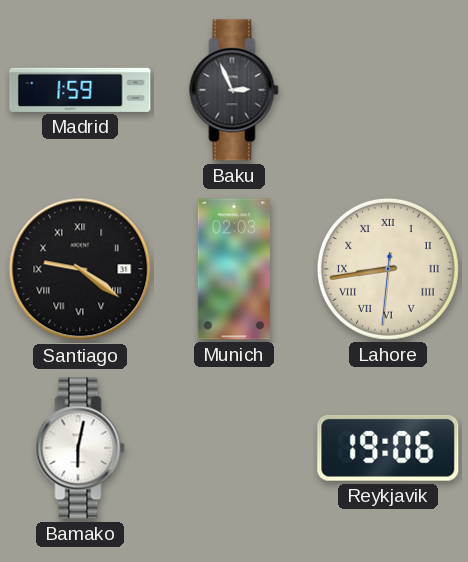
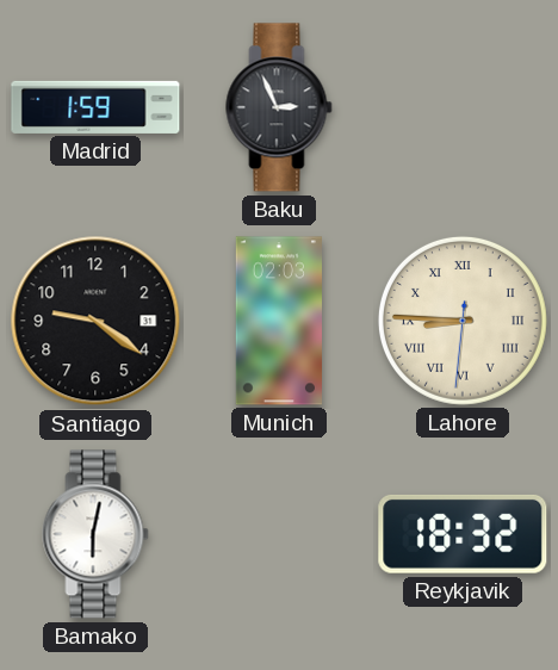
Santiago numerals: Roman -> Arabic (95, 321)
Lahore: 8:43 -> 8:45 (463, 321)
Reykjavik: 19:06 -> 18:32 (463, 534)
